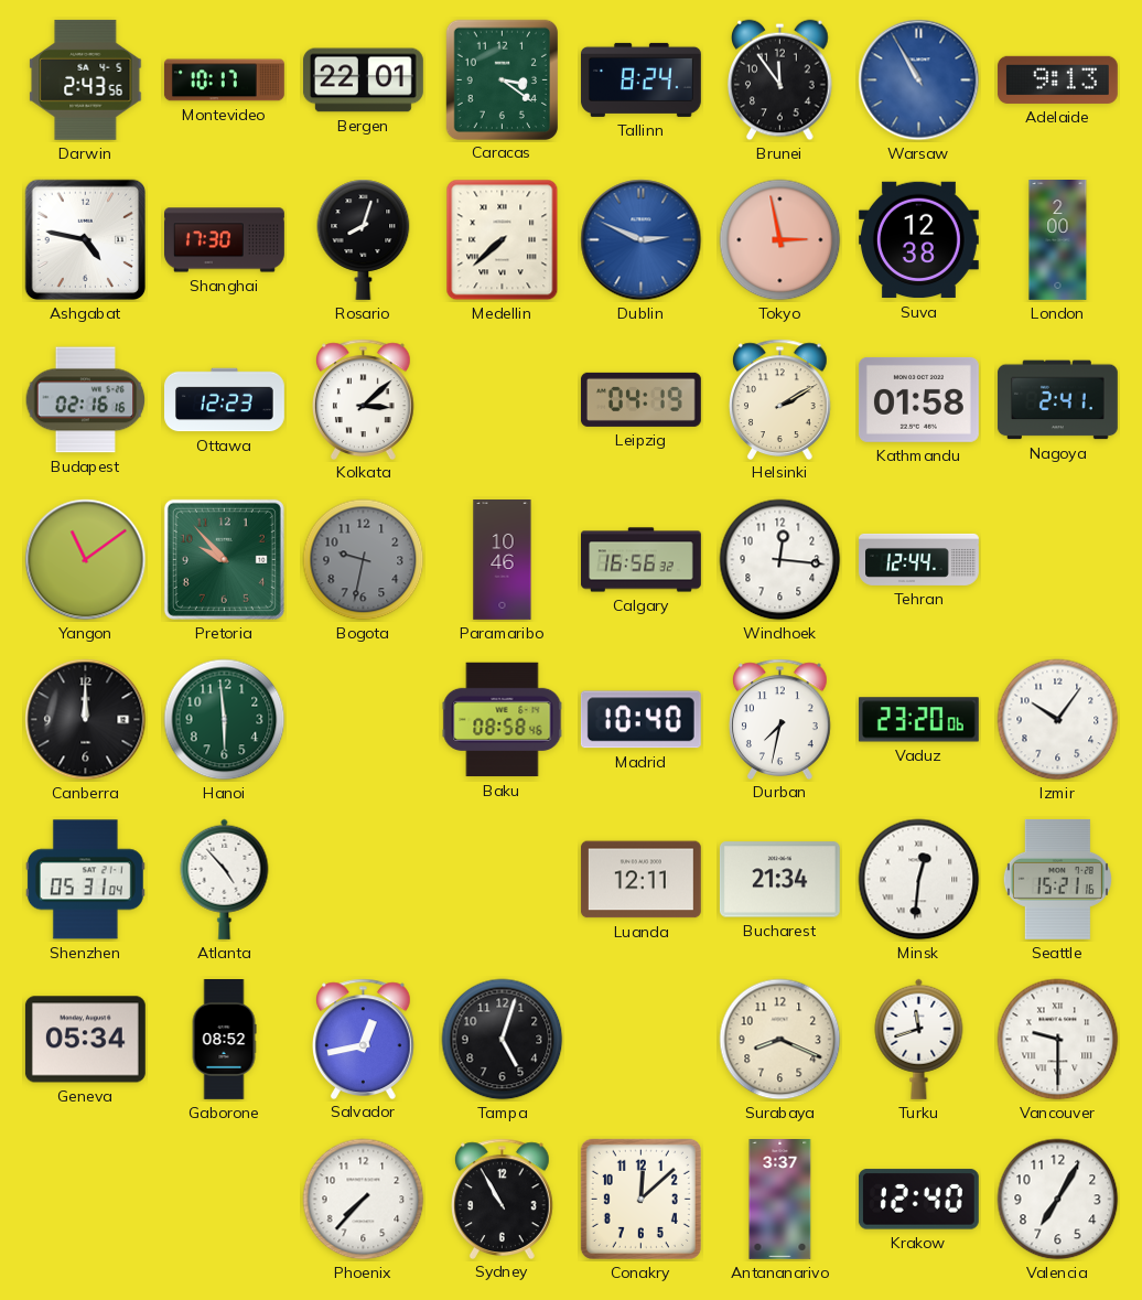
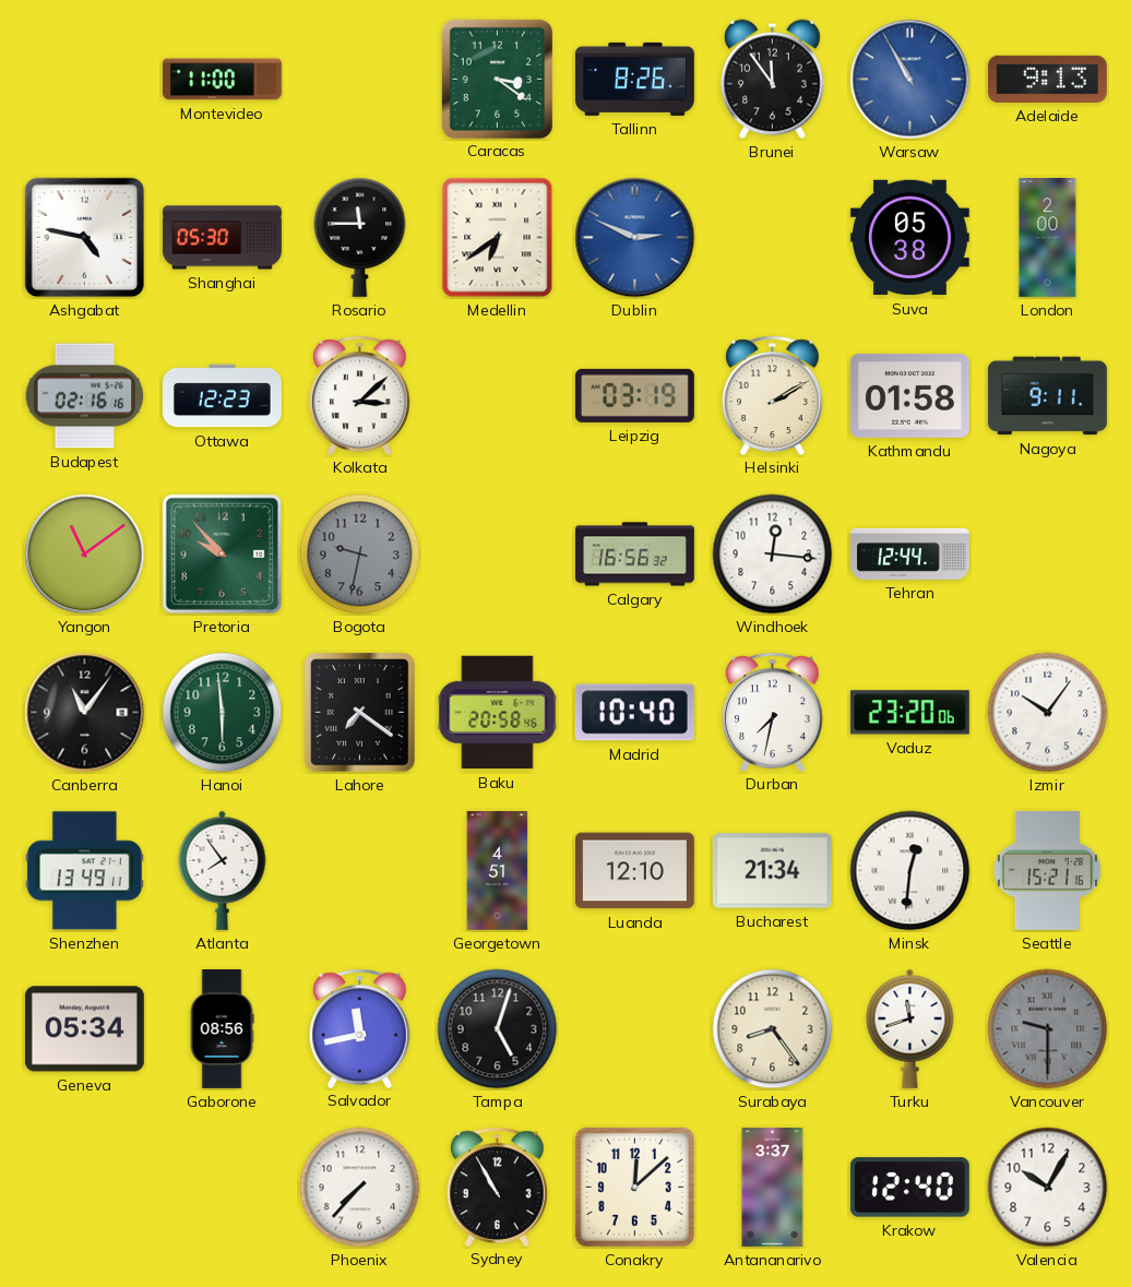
Darwin: 2:43 -> none (86, 79)
Montevideo: 10:17 -> 11:00 (222, 80)
Bergen: 22:01 -> none (363, 80)
Tallinn: 8:24 -> 8:26 (634, 79)
Shanghai: 17:30 -> 05:30 (223, 238)
Rosario: 8:03 -> 11:45 (360, 237)
Medellin: 7:38 -> 6:39 (498, 238)
Tokyo: 2:58 -> none (780, 240)
Suva: 12:38 -> 05:38 (909, 238)
Leipzig: 04:19 -> 03:19 (634, 395)
Nagoya: 2:41 -> 9:11 (1047, 396)
Paramaribo: 10:46 -> none (503, 560)
Canberra: 12:00 -> 11:06 (85, 713)
Lahore: none -> 7:21 (360, 713)
Baku: 08:58 -> 20:58 (498, 713)
Shenzhen: 05:31 -> 13:49 (84, 871)
Atlanta: 4:53 -> 7:54 (223, 870)
Georgetown: none -> 4:51 (498, 871)
Luanda: 12:11 -> 12:10 (634, 871)
Gaborone: 08:52 -> 08:56 (222, 1029)
Salvador: 12:43 -> 11:43 (360, 1028)
Surabaya: 8:19 -> 8:24 (773, 1029)
Vancouver dial: white -> grey (1048, 1029)
Valencia: 7:05 -> 10:05 (1048, 1188)
